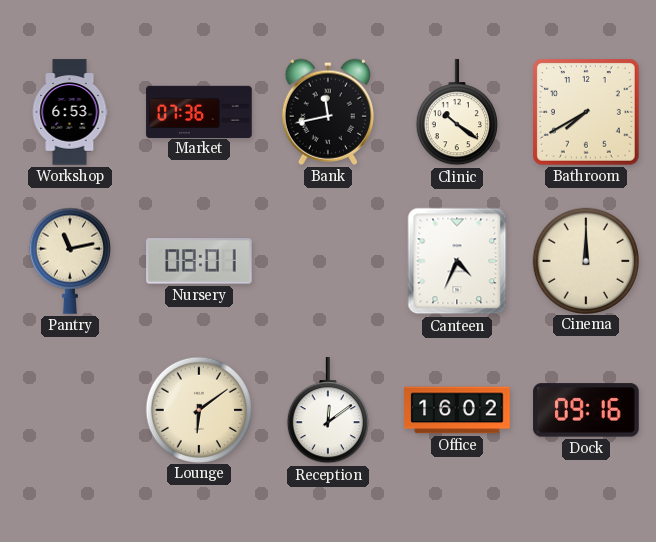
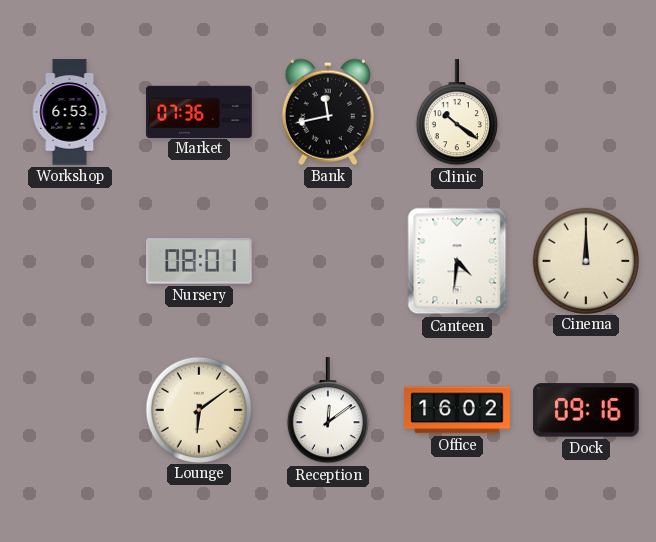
Bathroom: 7:40 -> none (587, 113)
Pantry: 11:13 -> none (70, 261)
Canteen: 4:34 -> 4:31 (457, 261)
